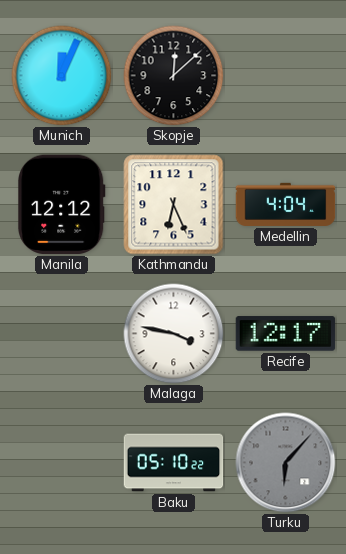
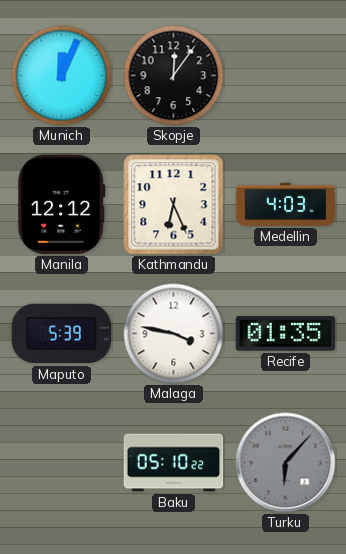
Skopje: 12:08 -> 12:06 (174, 76)
Medellin: 4:04 -> 4:03 (286, 204)
Maputo: none -> 5:39 (62, 334)
Recife: 12:17 -> 01:35 (286, 334)
